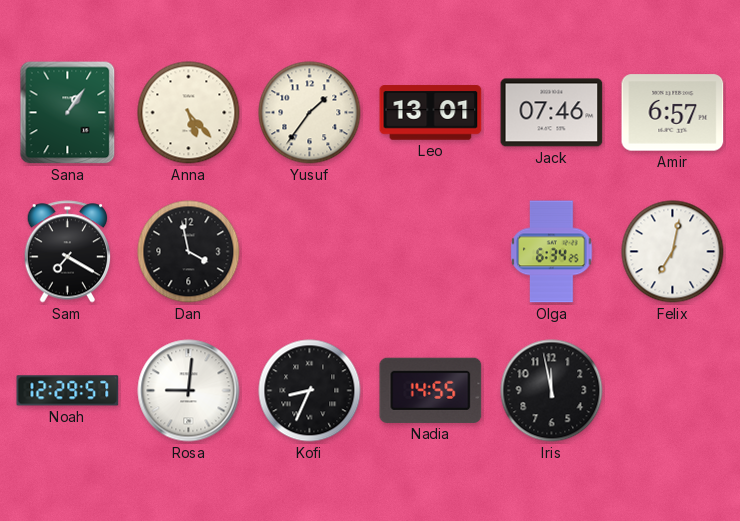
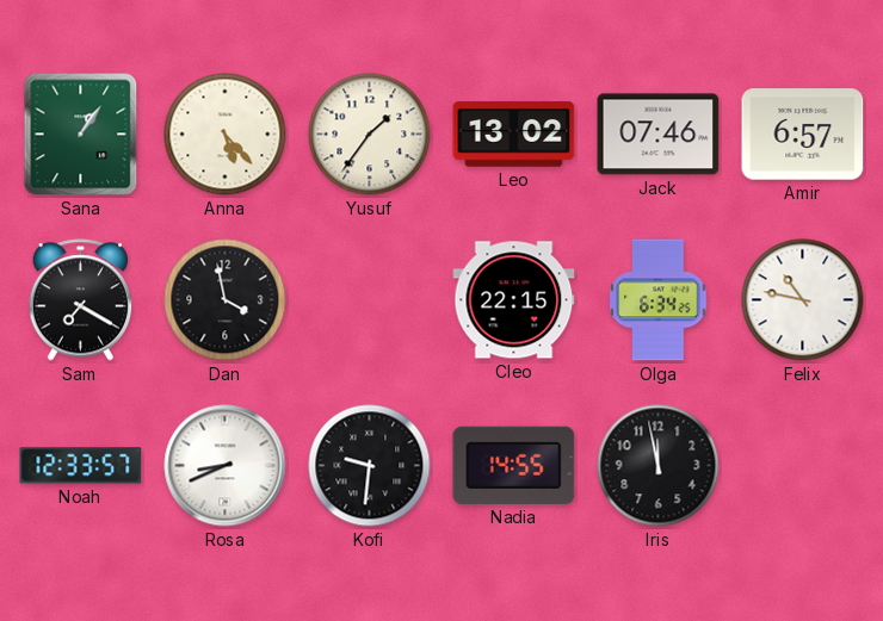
Leo: 13:01 -> 13:02 (514, 135)
Cleo: none -> 22:15 (514, 300)
Felix: 7:02 -> 10:47 (803, 300)
Noah: 12:29 -> 12:33 (81, 466)
Rosa: 9:01 -> 8:41 (226, 466)
Kofi: 8:34 -> 9:31 (370, 466)
